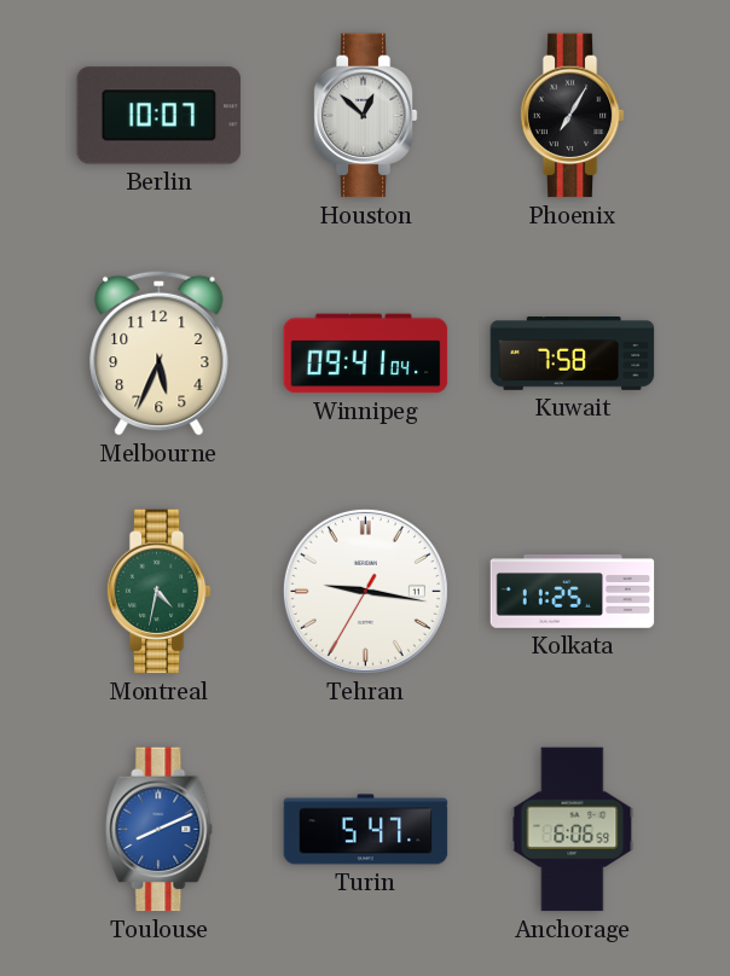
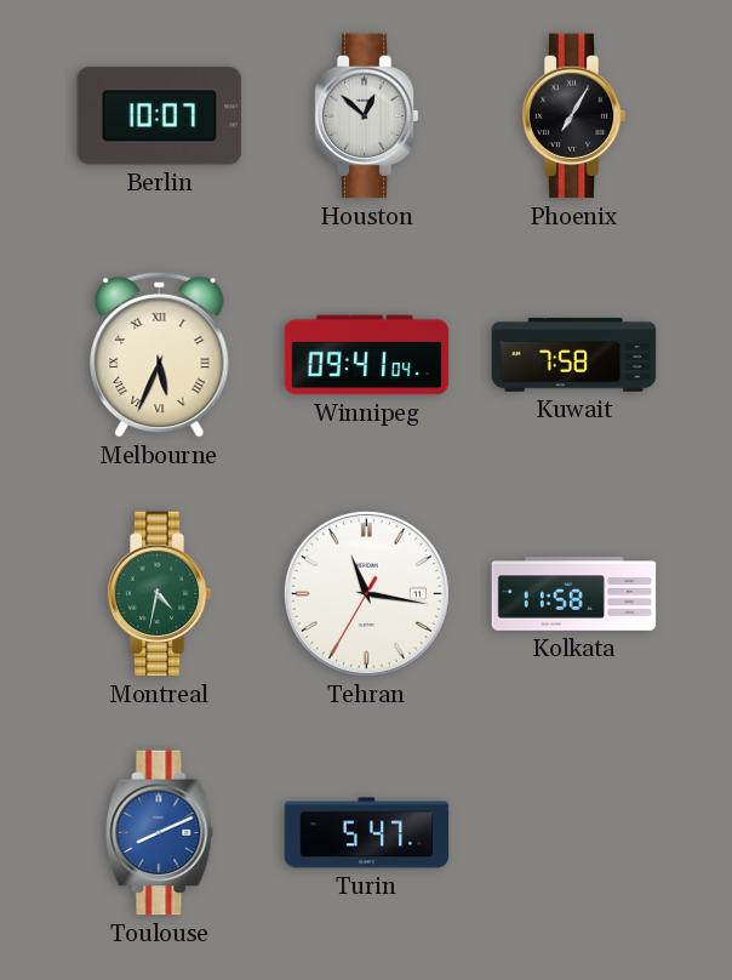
Melbourne numerals: Arabic -> Roman (160, 354)
Tehran: 9:16 -> 11:16 (366, 593)
Kolkata: 11:25 -> 11:58 (574, 594)
Anchorage: 6:06 -> none (573, 830)
